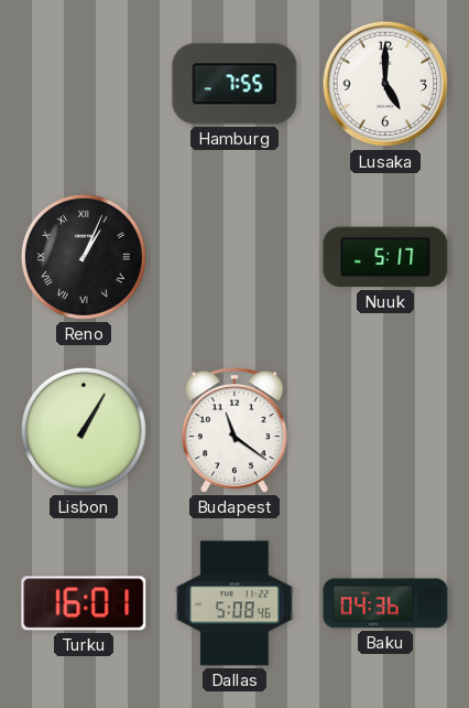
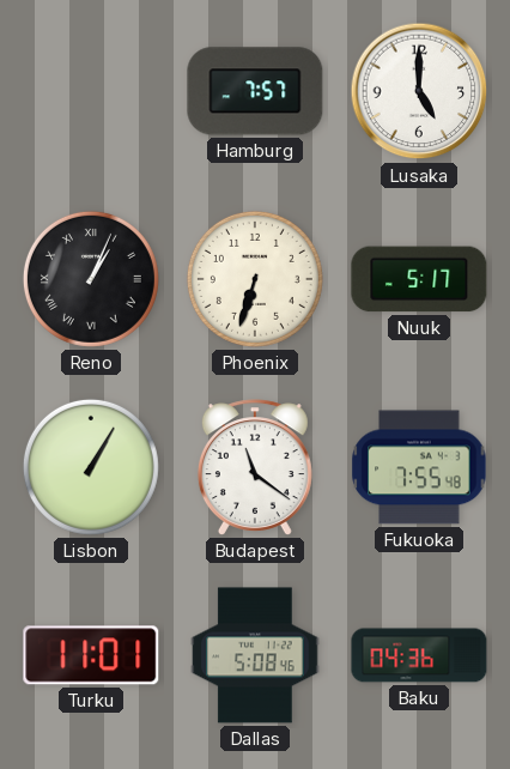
Hamburg: 7:55 -> 7:57 (255, 91)
Phoenix: none -> 6:33 (255, 279)
Fukuoka: none -> 7:55 (419, 467)
Turku: 16:01 -> 11:01 (91, 655)
